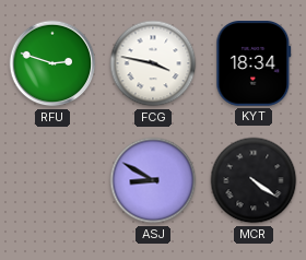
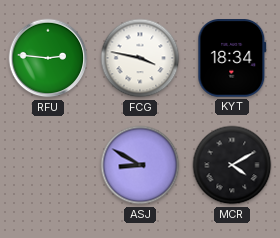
RFU: 2:48 -> 2:46 (48, 58)
MCR: 4:21 -> 4:10 (232, 165)
